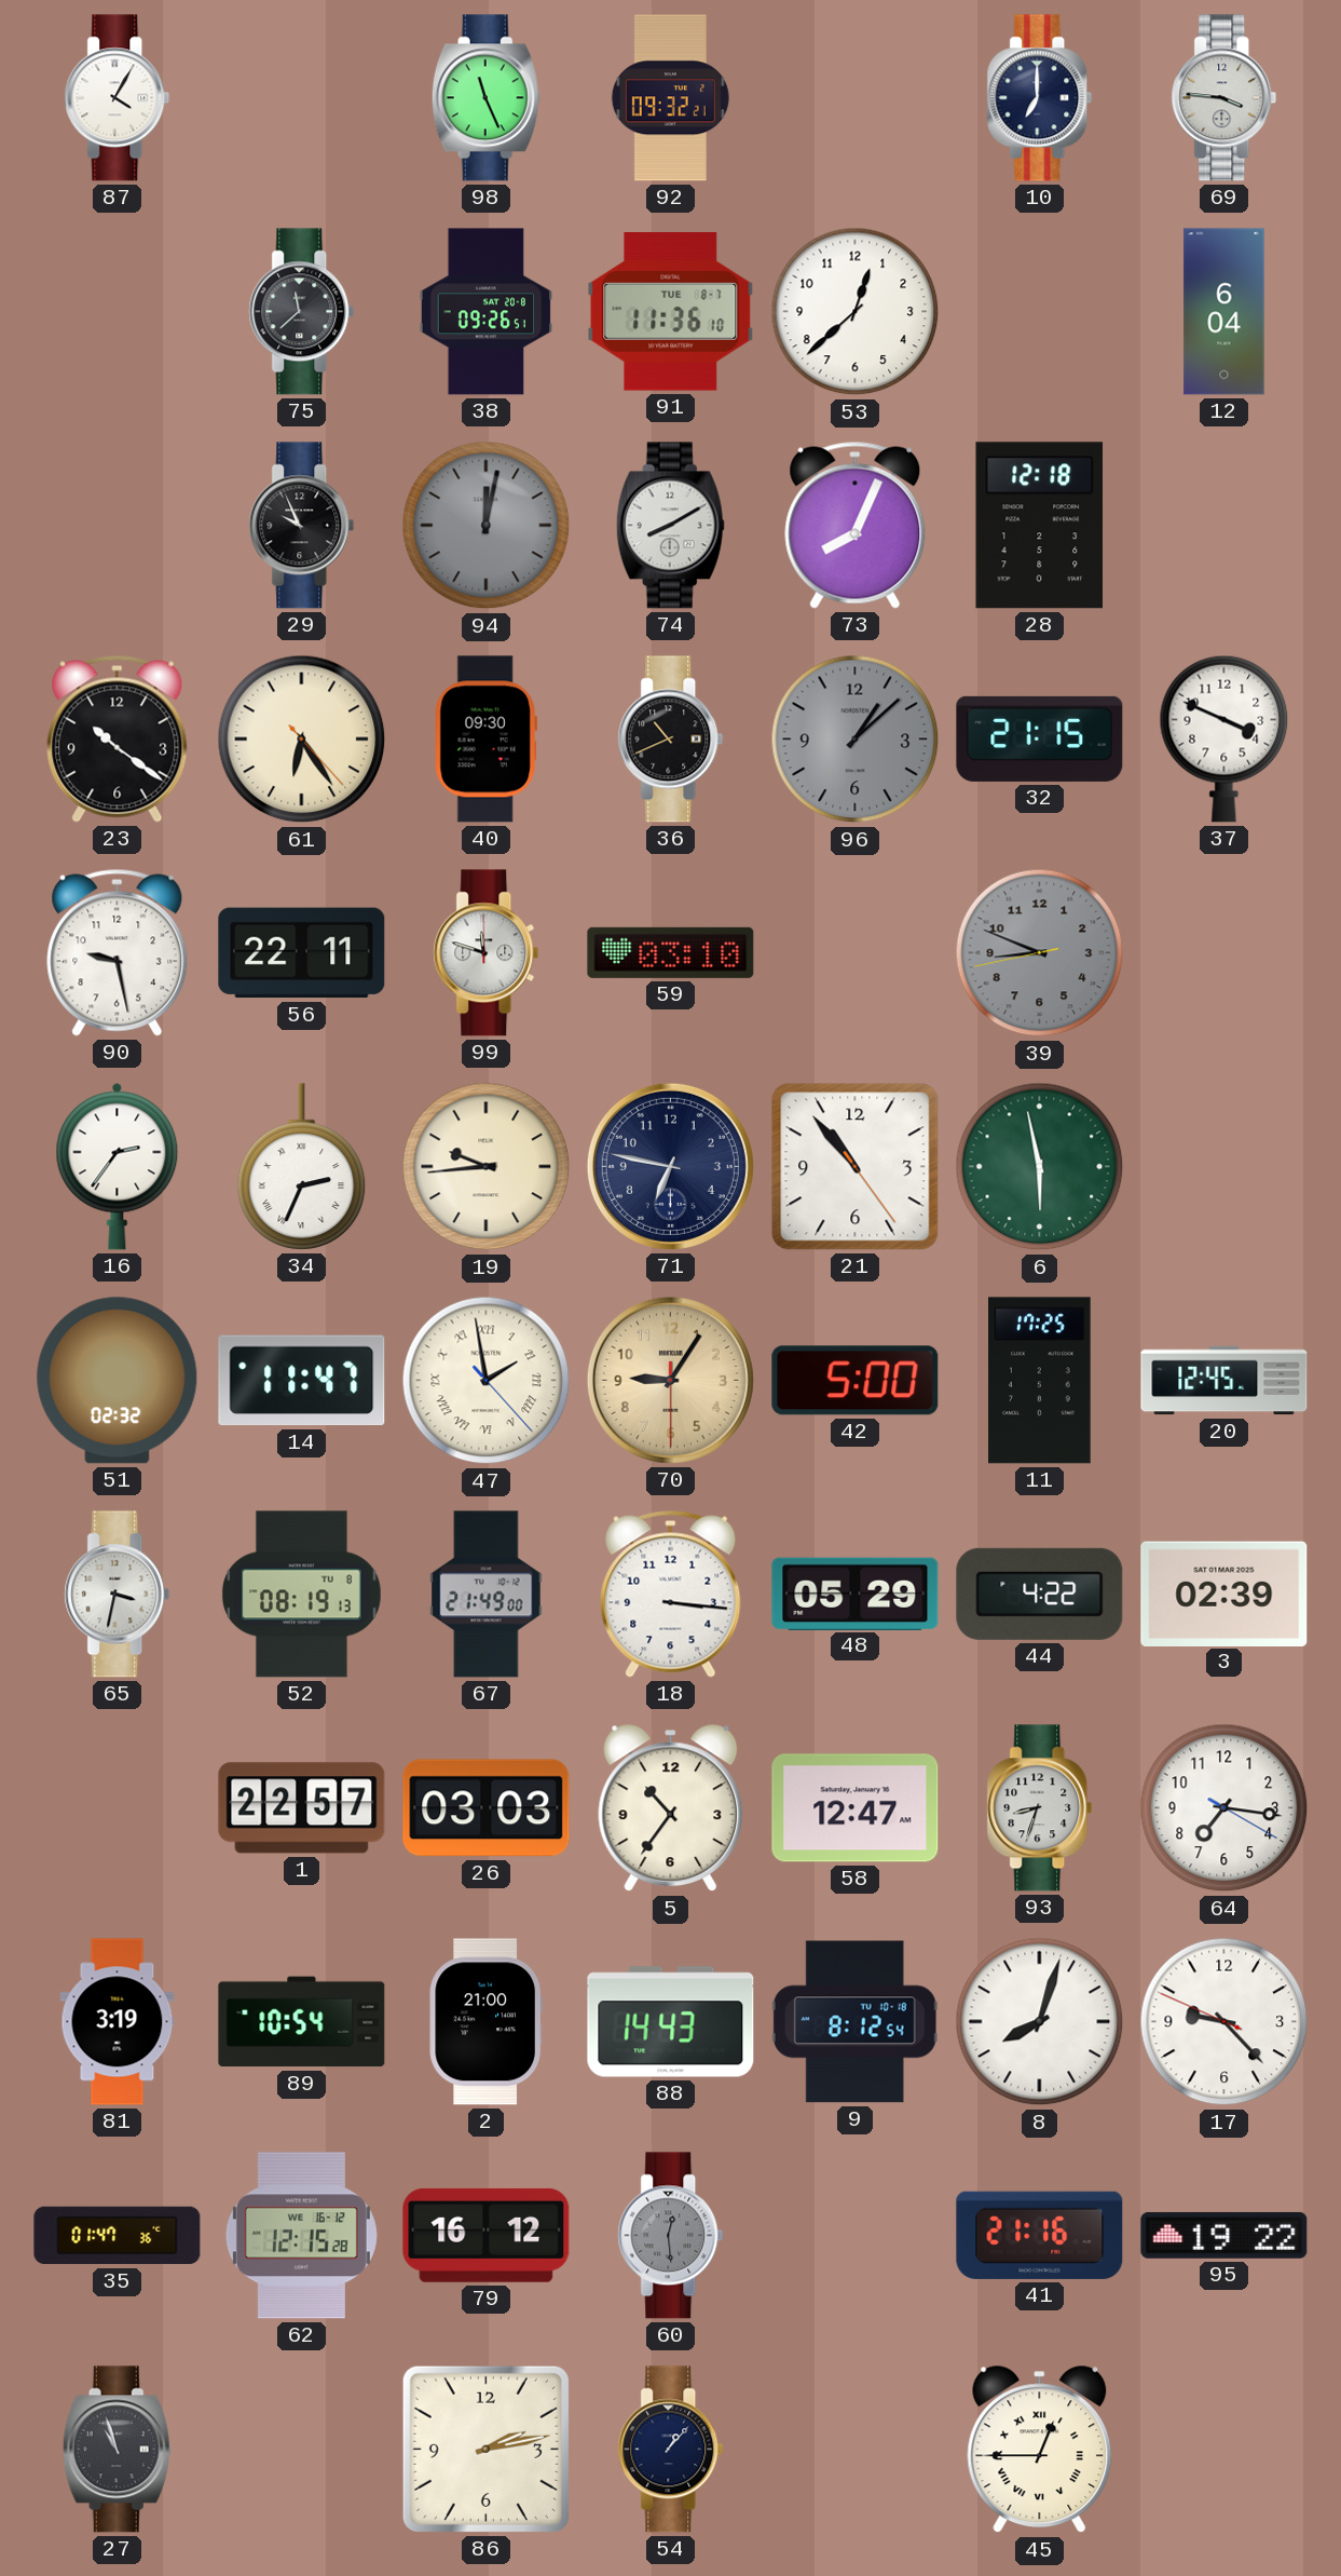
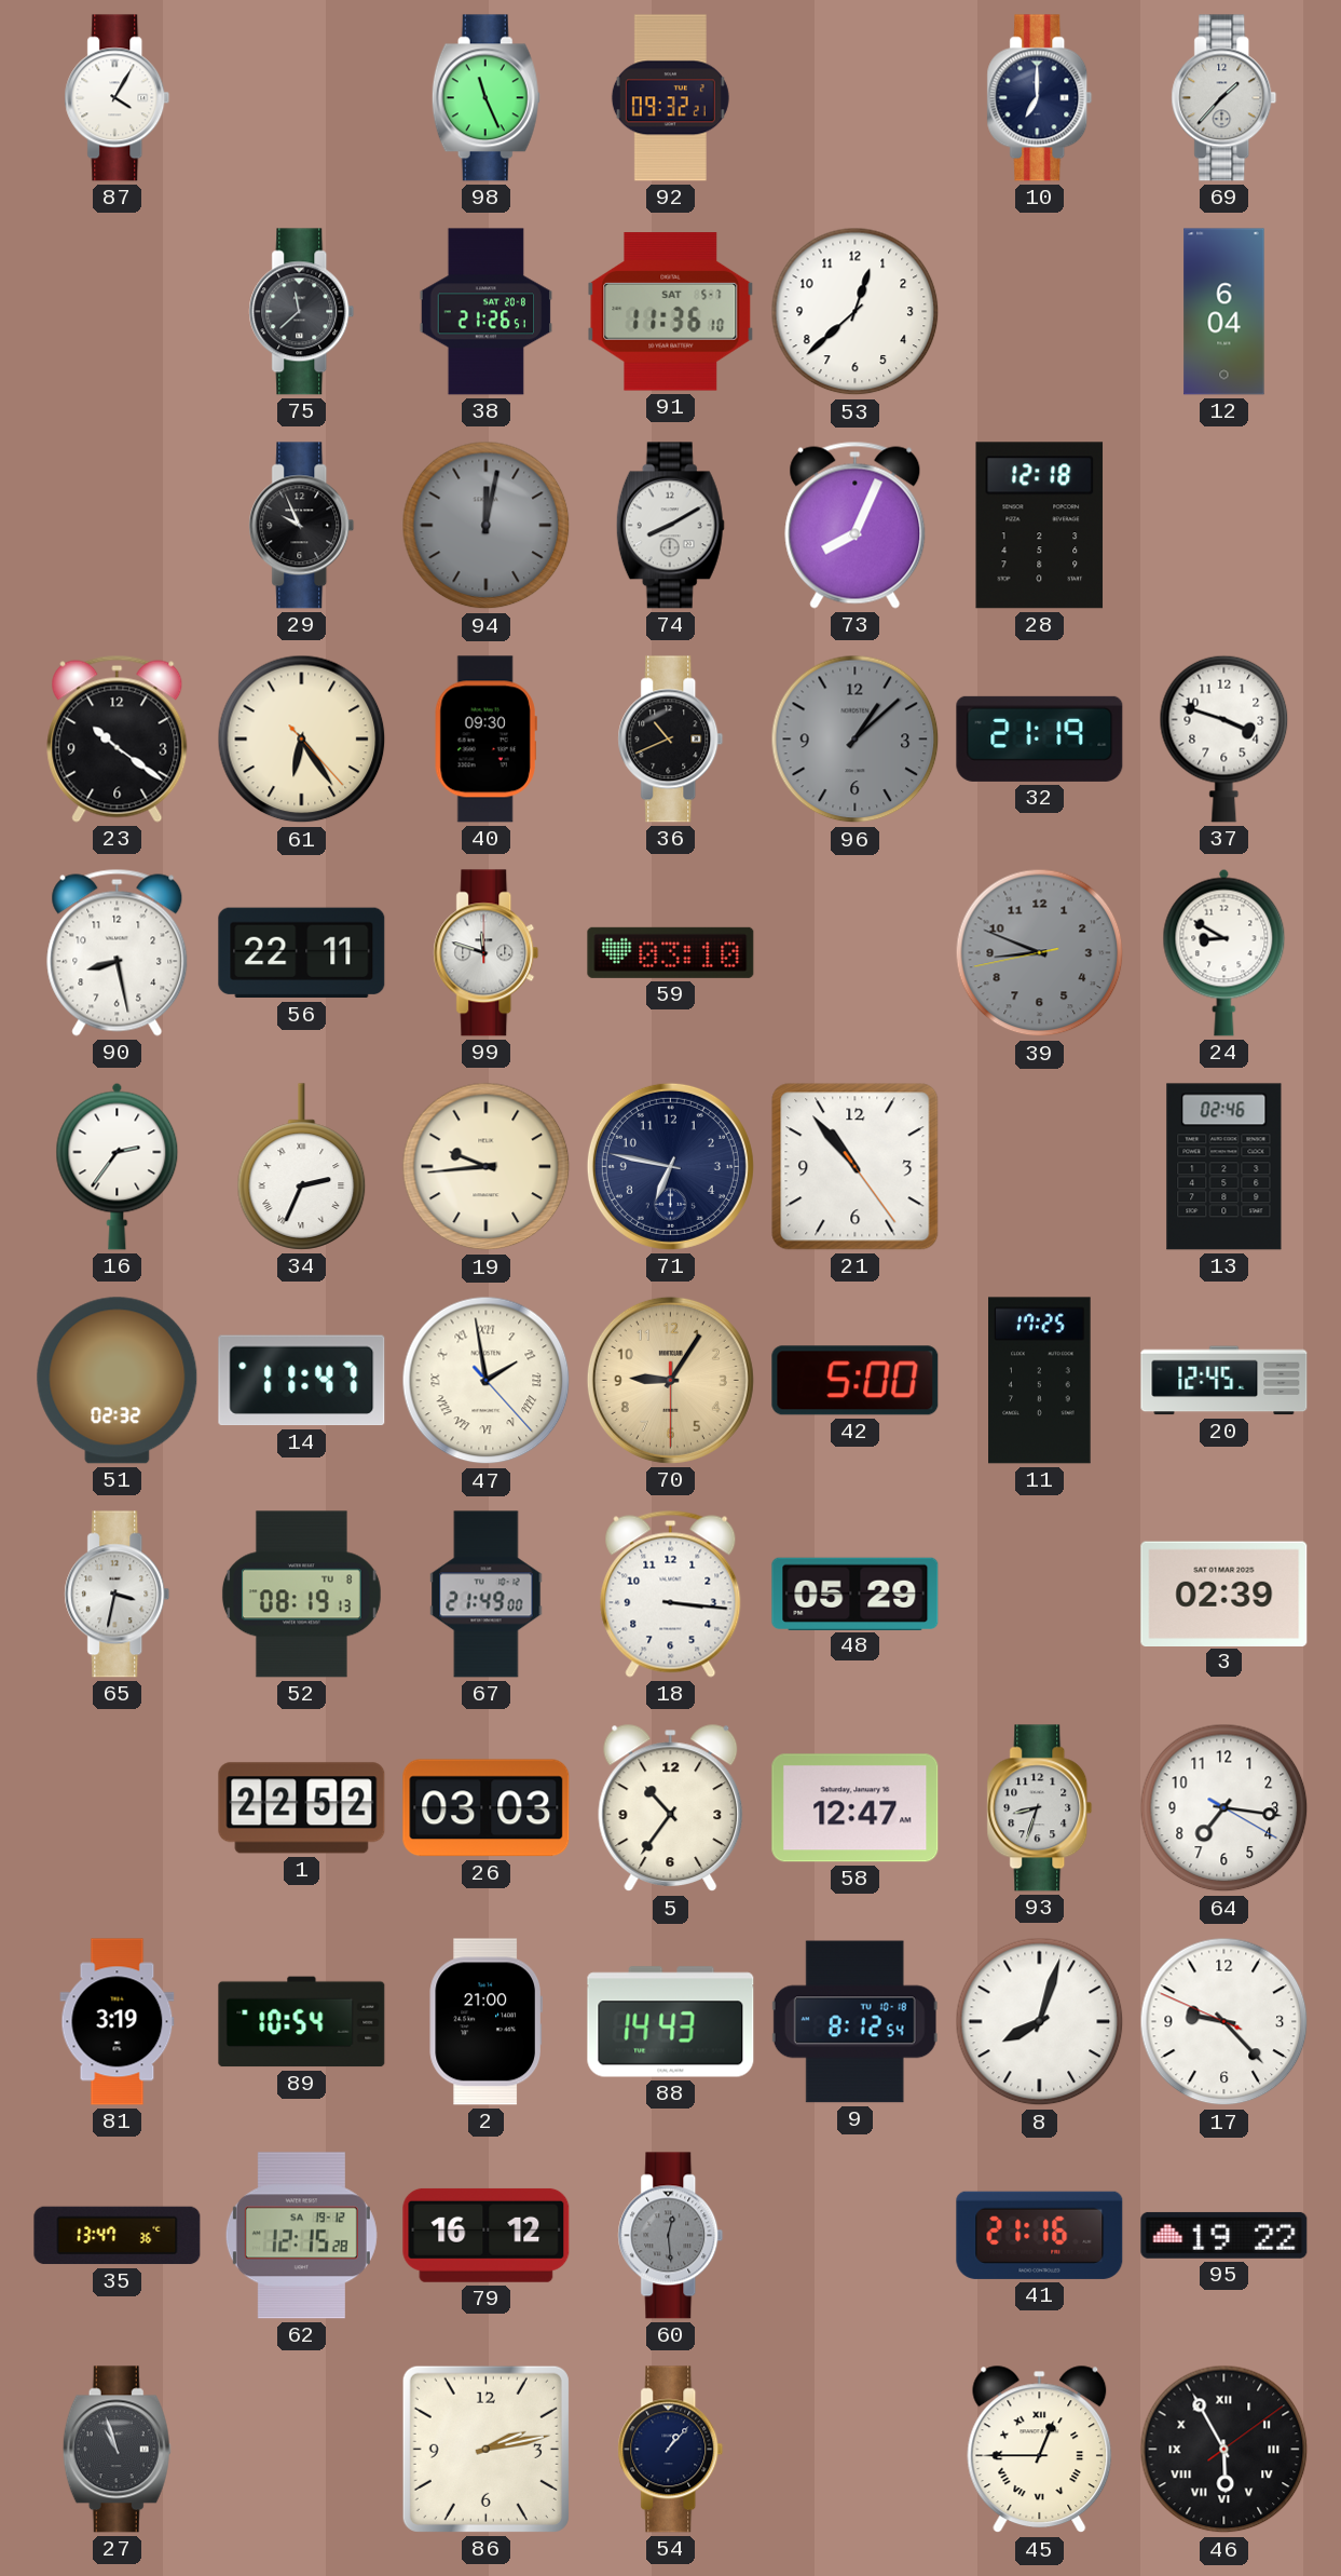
69: 3:46 -> 1:37 (1224, 98)
38: 09:26 -> 21:26 (487, 312)
91 date: TUE 8-7 -> SAT 5-7 (671, 312)
32: 21:15 -> 21:19 (1040, 738)
37: 3:49 -> 3:48 (1224, 738)
90: 9:28 -> 8:28 (118, 952)
24: none -> 8:50 (1224, 952)
6: 5:58 -> none (1040, 1167)
13: none -> 02:46 (1224, 1167)
44: 4:22 -> none (1040, 1594)
1: 22:57 -> 22:52 (302, 1808)
35: 01:47 -> 13:47 (118, 2236)
62 date: WE 16-12 -> SA 19-12 (301, 2236)
46: none -> 5:55 (1224, 2450)
